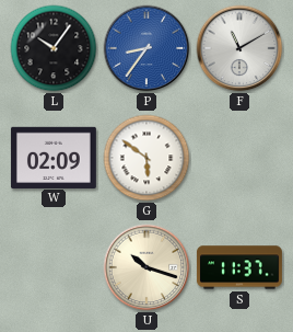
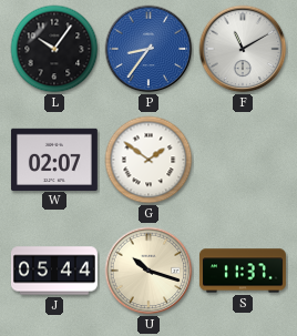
W: 02:09 -> 02:07 (54, 159)
G: 5:51 -> 1:51 (148, 160)
J: none -> 05:44 (54, 271)
